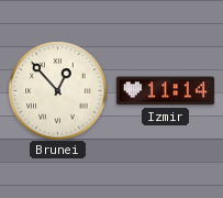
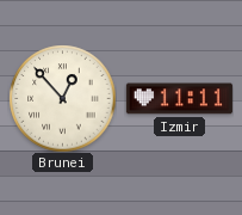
Izmir: 11:14 -> 11:11 (179, 99)
